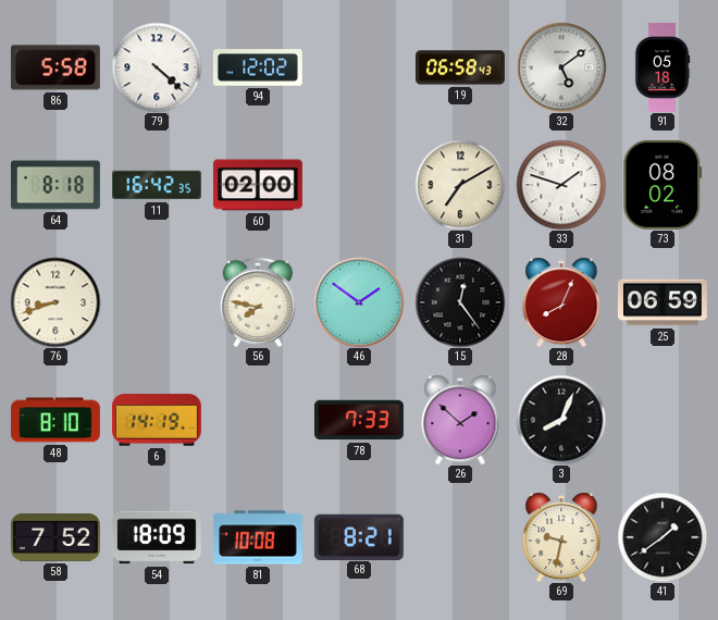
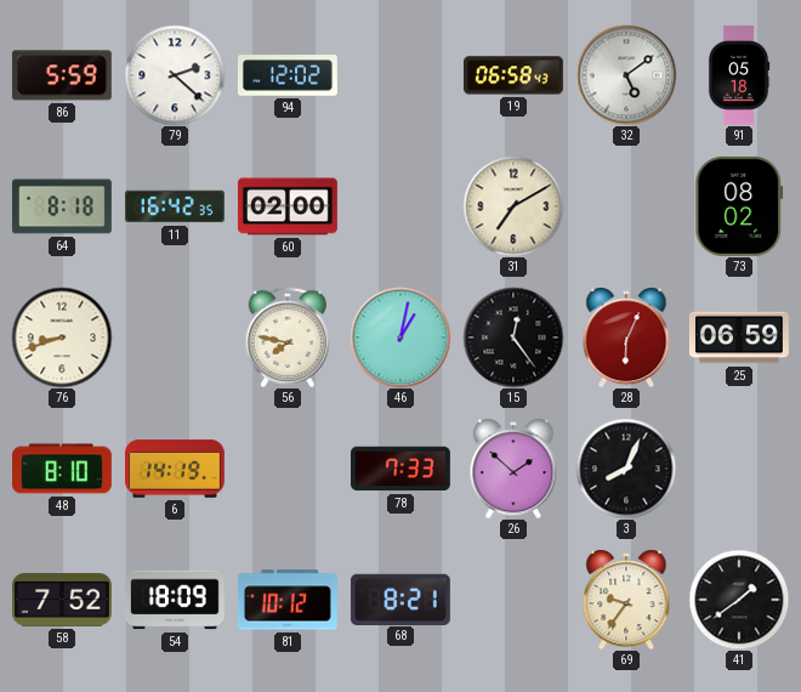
86: 5:58 -> 5:59 (62, 75)
79: 4:22 -> 2:22 (175, 75)
33: 1:48 -> none (561, 185)
46: 1:51 -> 1:02 (400, 338)
28: 8:04 -> 6:04 (626, 338)
81: 10:08 -> 10:12 (288, 600)
69: 9:32 -> 9:36 (626, 600)
